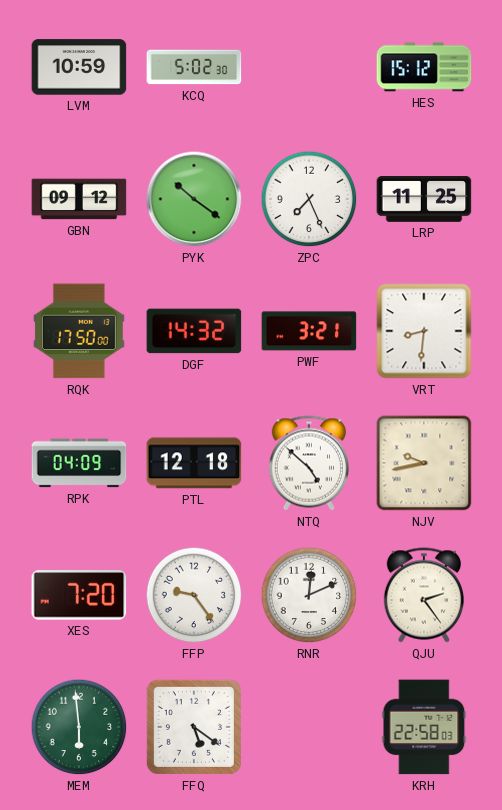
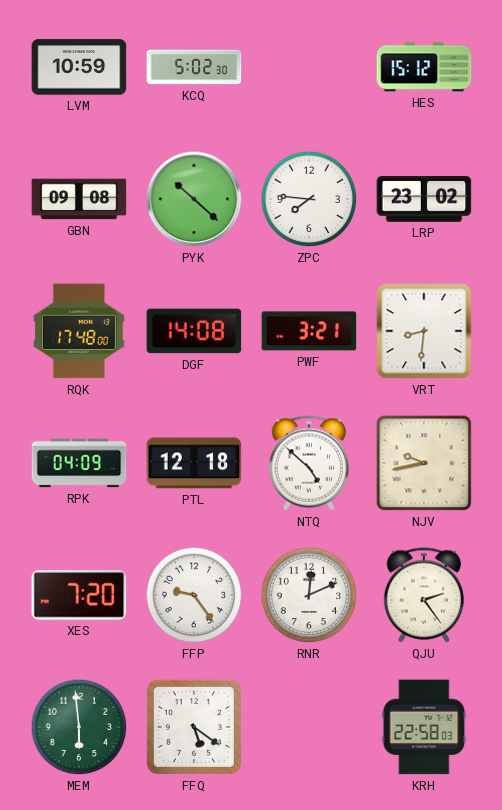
GBN: 09:12 -> 09:08 (79, 199)
PYK: 10:21 -> 10:22 (194, 199)
ZPC: 7:26 -> 7:46 (309, 199)
LRP: 11:25 -> 23:02 (424, 200)
RQK: 17:50 -> 17:48 (79, 331)
DGF: 14:32 -> 14:08 (194, 331)
